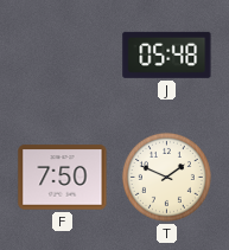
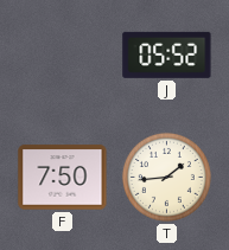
J: 05:48 -> 05:52 (167, 55)
T: 1:49 -> 1:44 (166, 177)
